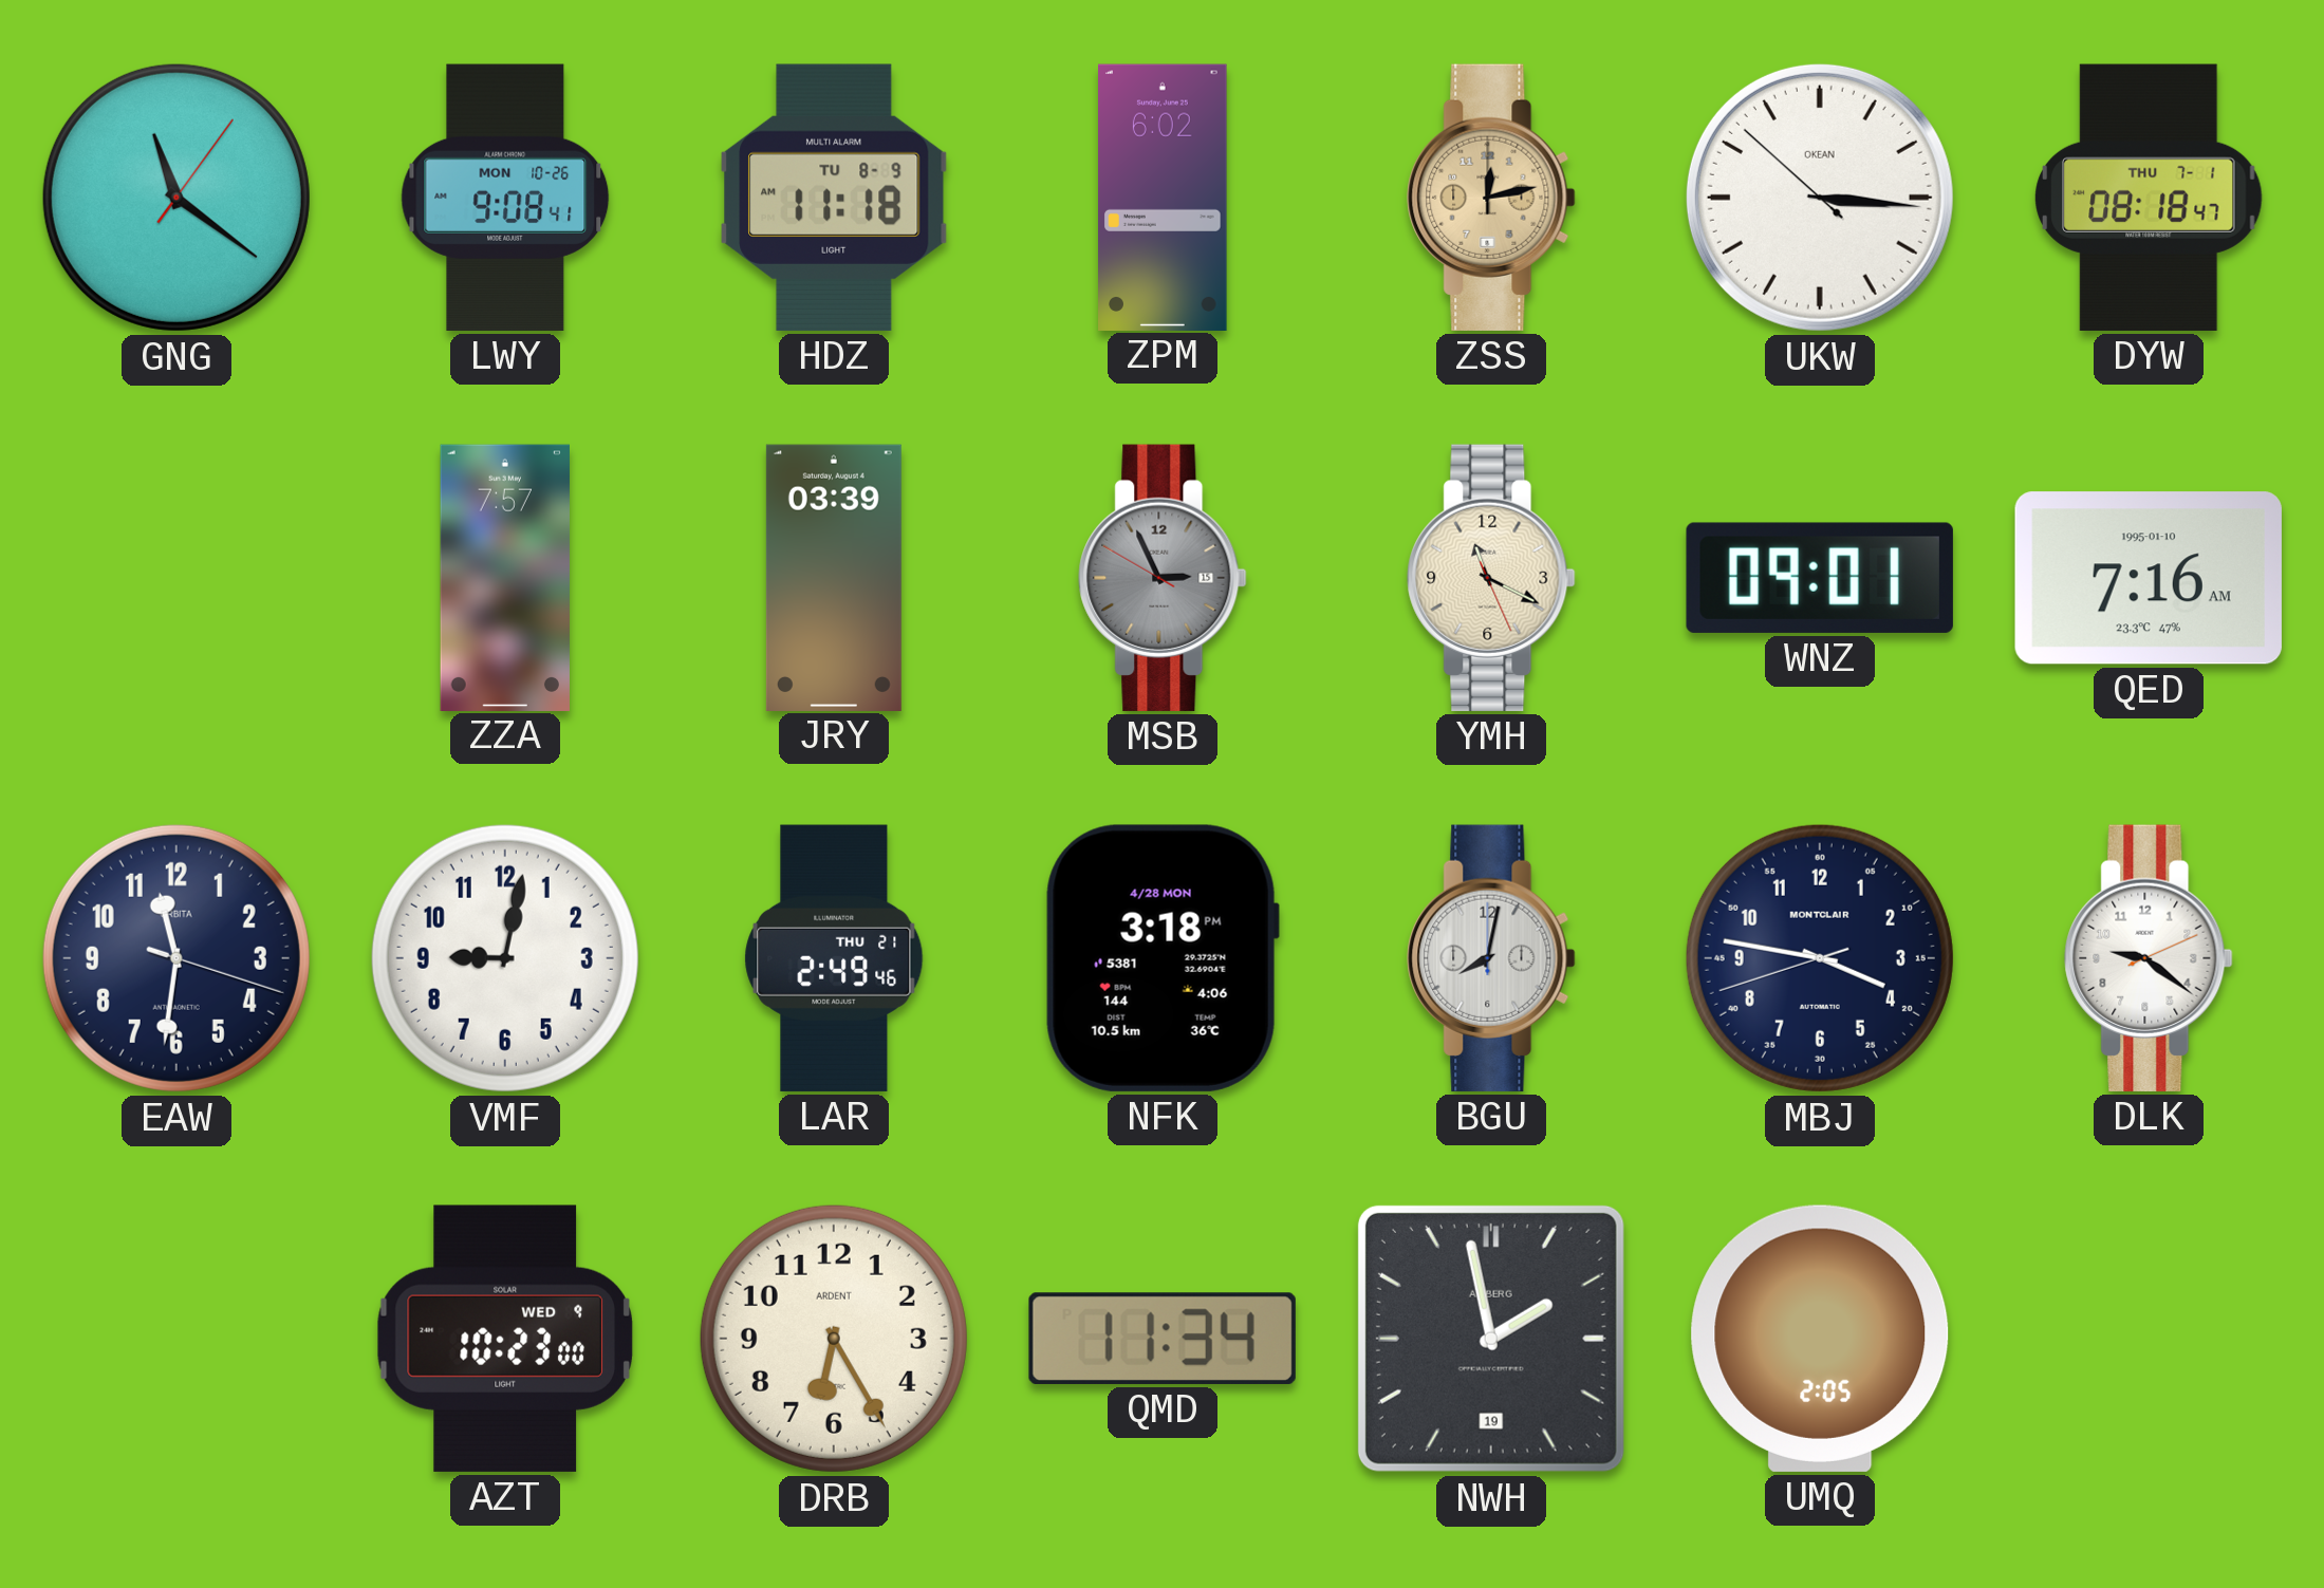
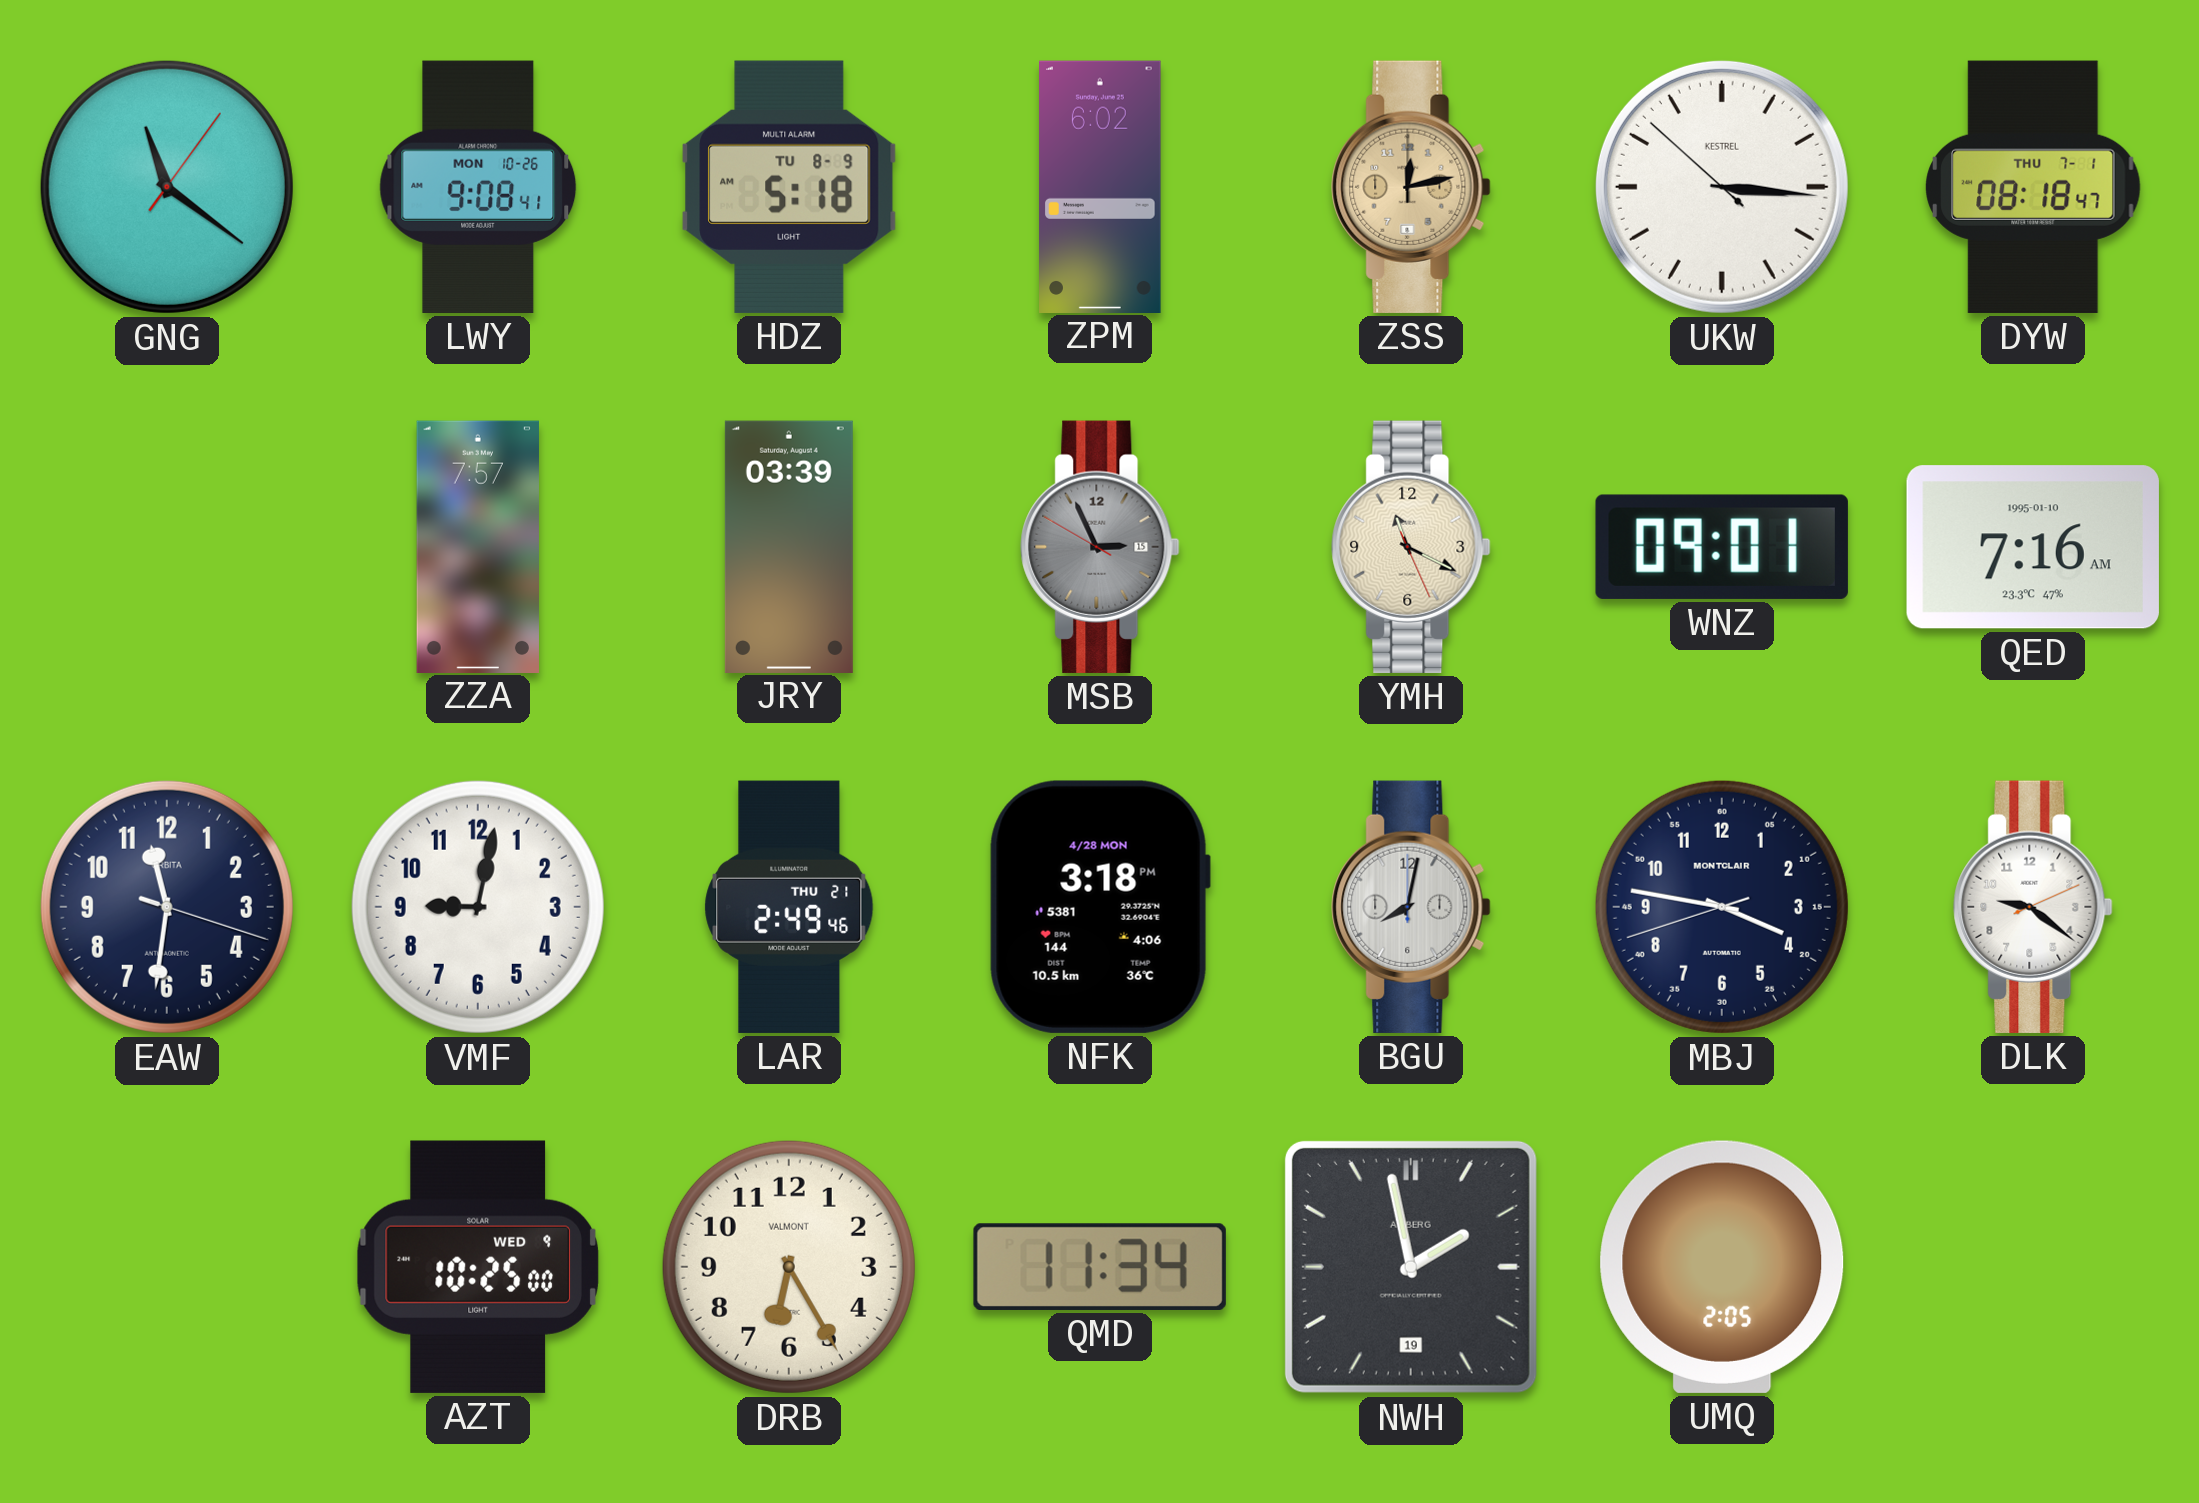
HDZ: 11:18 -> 5:18 (789, 187)
UKW brand: OKEAN -> KESTREL (1722, 187)
AZT: 10:23 -> 10:25 (478, 1267)
DRB brand: ARDENT -> VALMONT (789, 1267)
